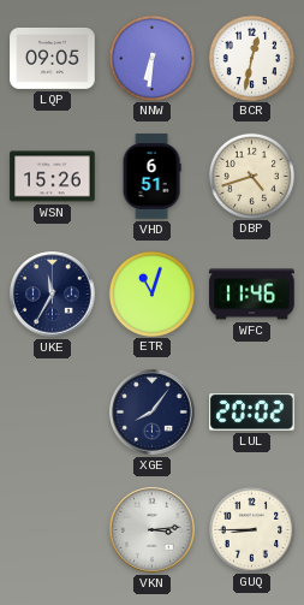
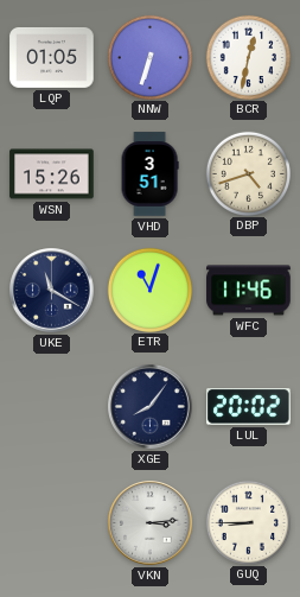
LQP: 09:05 -> 01:05 (52, 57)
NNW: 6:31 -> 6:33 (149, 57)
VHD: 6:51 -> 3:51 (149, 174)
UKE: 11:35 -> 11:20 (52, 291)
